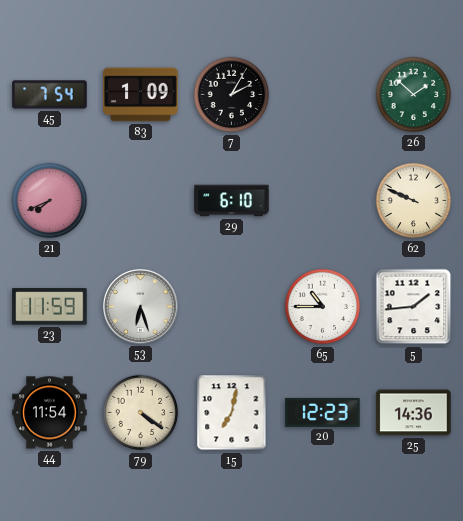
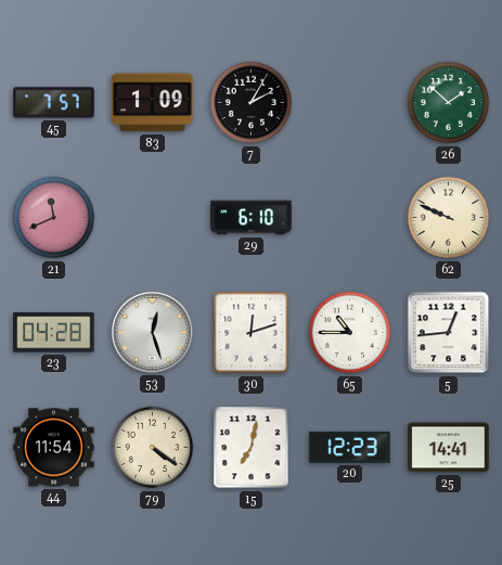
45: 7:54 -> 7:57 (54, 103)
21: 7:41 -> 11:41 (54, 218)
23: 11:59 -> 04:28 (54, 333)
53: 6:27 -> 12:27 (152, 332)
30: none -> 12:12 (252, 333)
5: 1:44 -> 12:44 (449, 333)
25: 14:36 -> 14:41 (449, 448)
